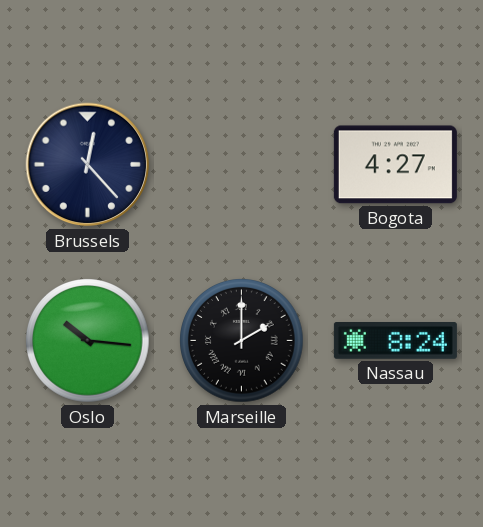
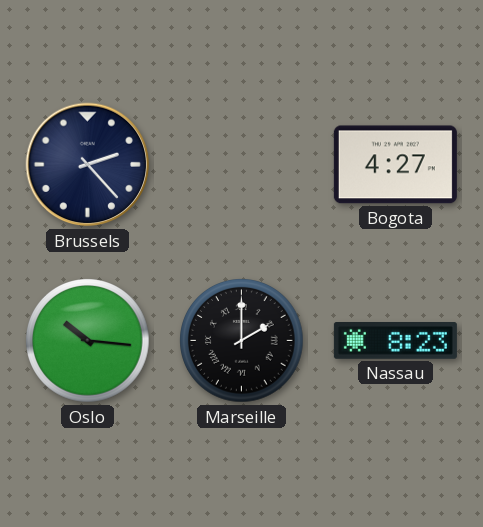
Brussels: 12:23 -> 2:23 (88, 165)
Nassau: 8:24 -> 8:23 (395, 341)
